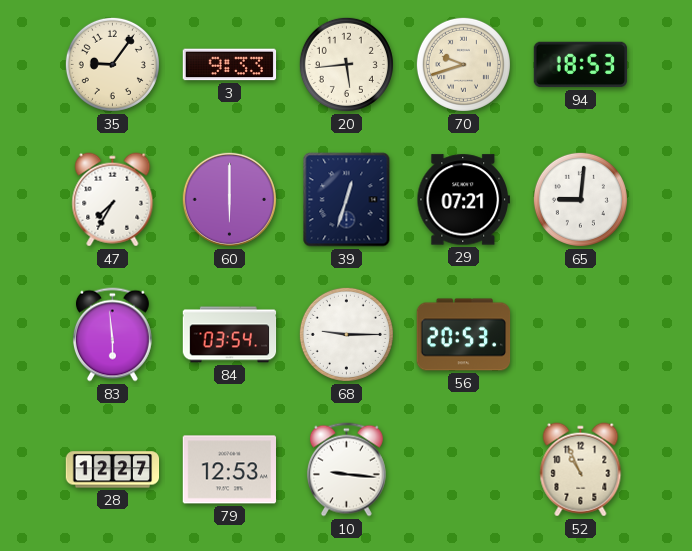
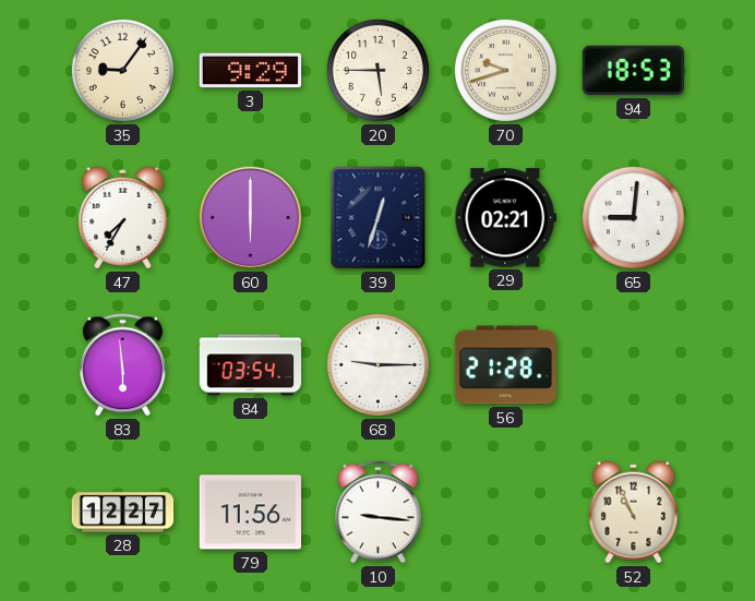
3: 9:33 -> 9:29 (251, 71)
20: 5:44 -> 5:45 (377, 70)
29: 07:21 -> 02:21 (505, 218)
56: 20:53 -> 21:28 (506, 365)
79: 12:53 -> 11:56 (250, 513)
